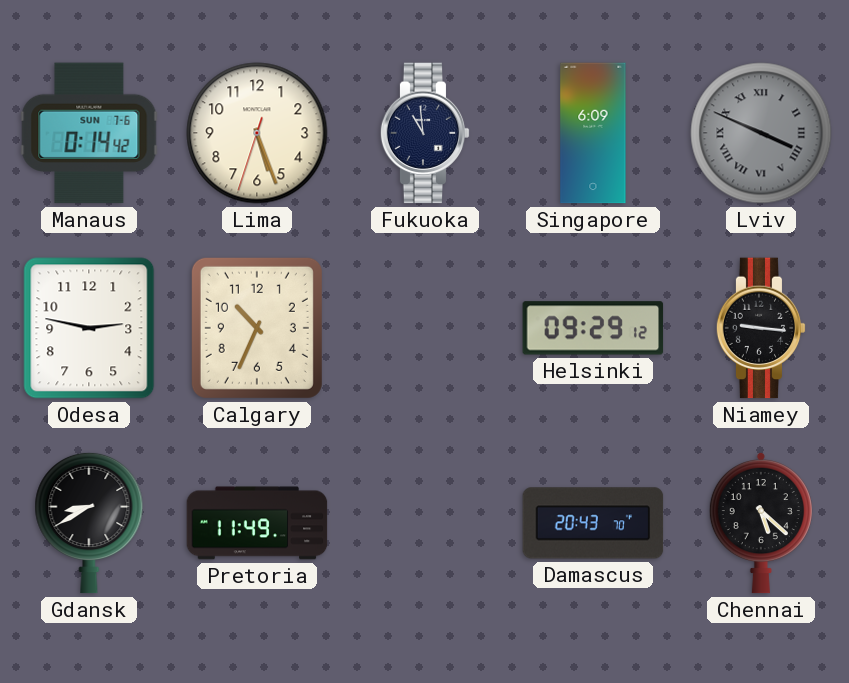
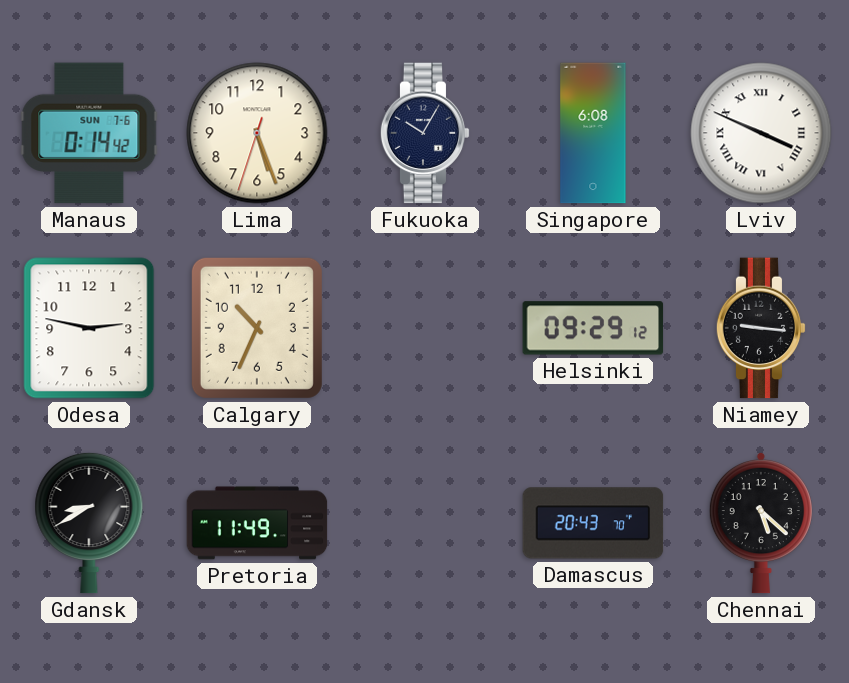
Fukuoka: 10:59 -> 10:05 (425, 133)
Singapore: 6:09 -> 6:08 (593, 133)
Lviv dial: grey -> white (761, 133)
